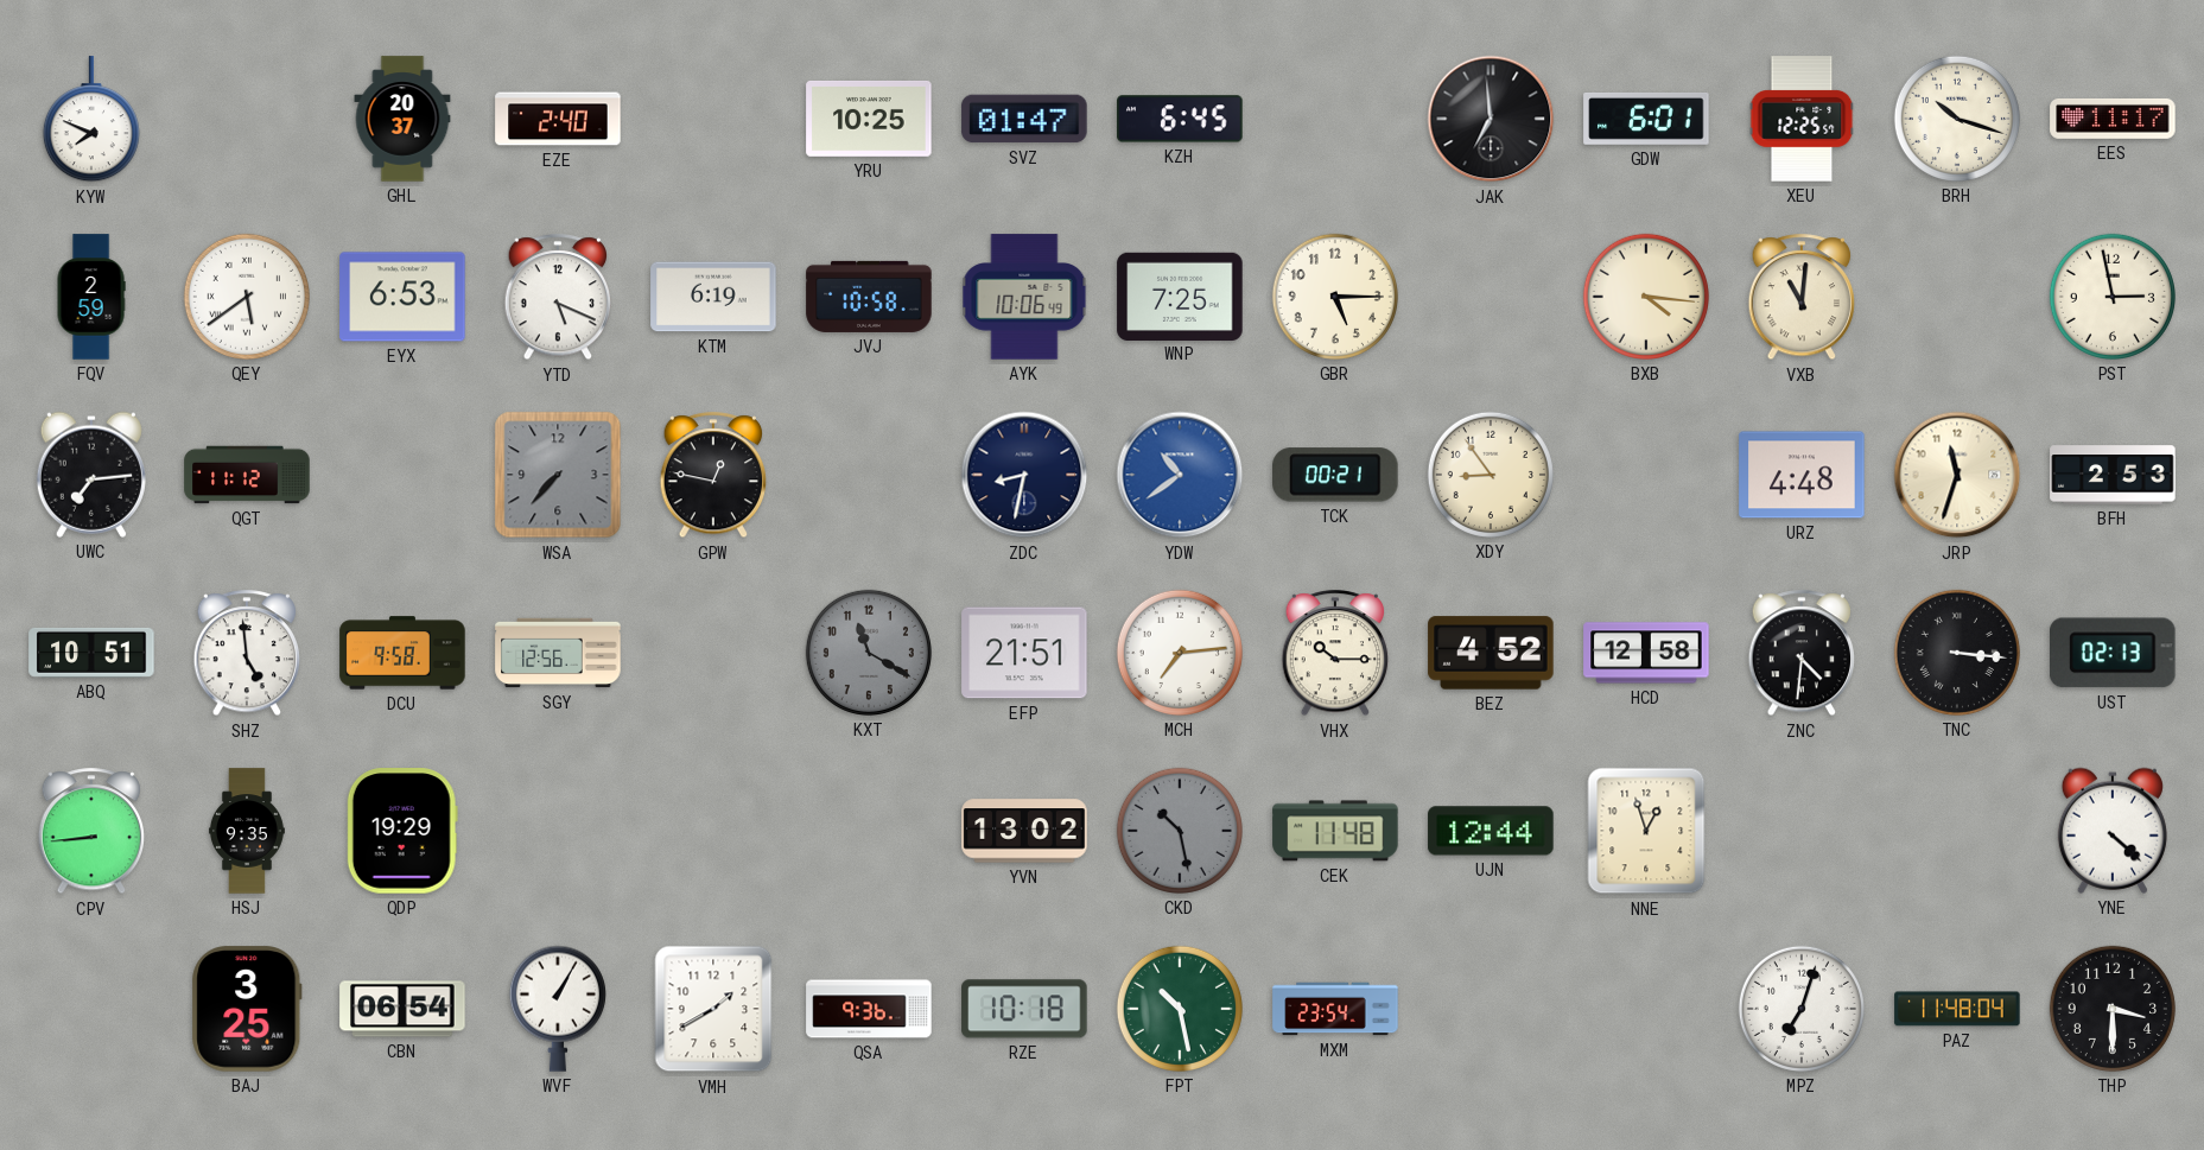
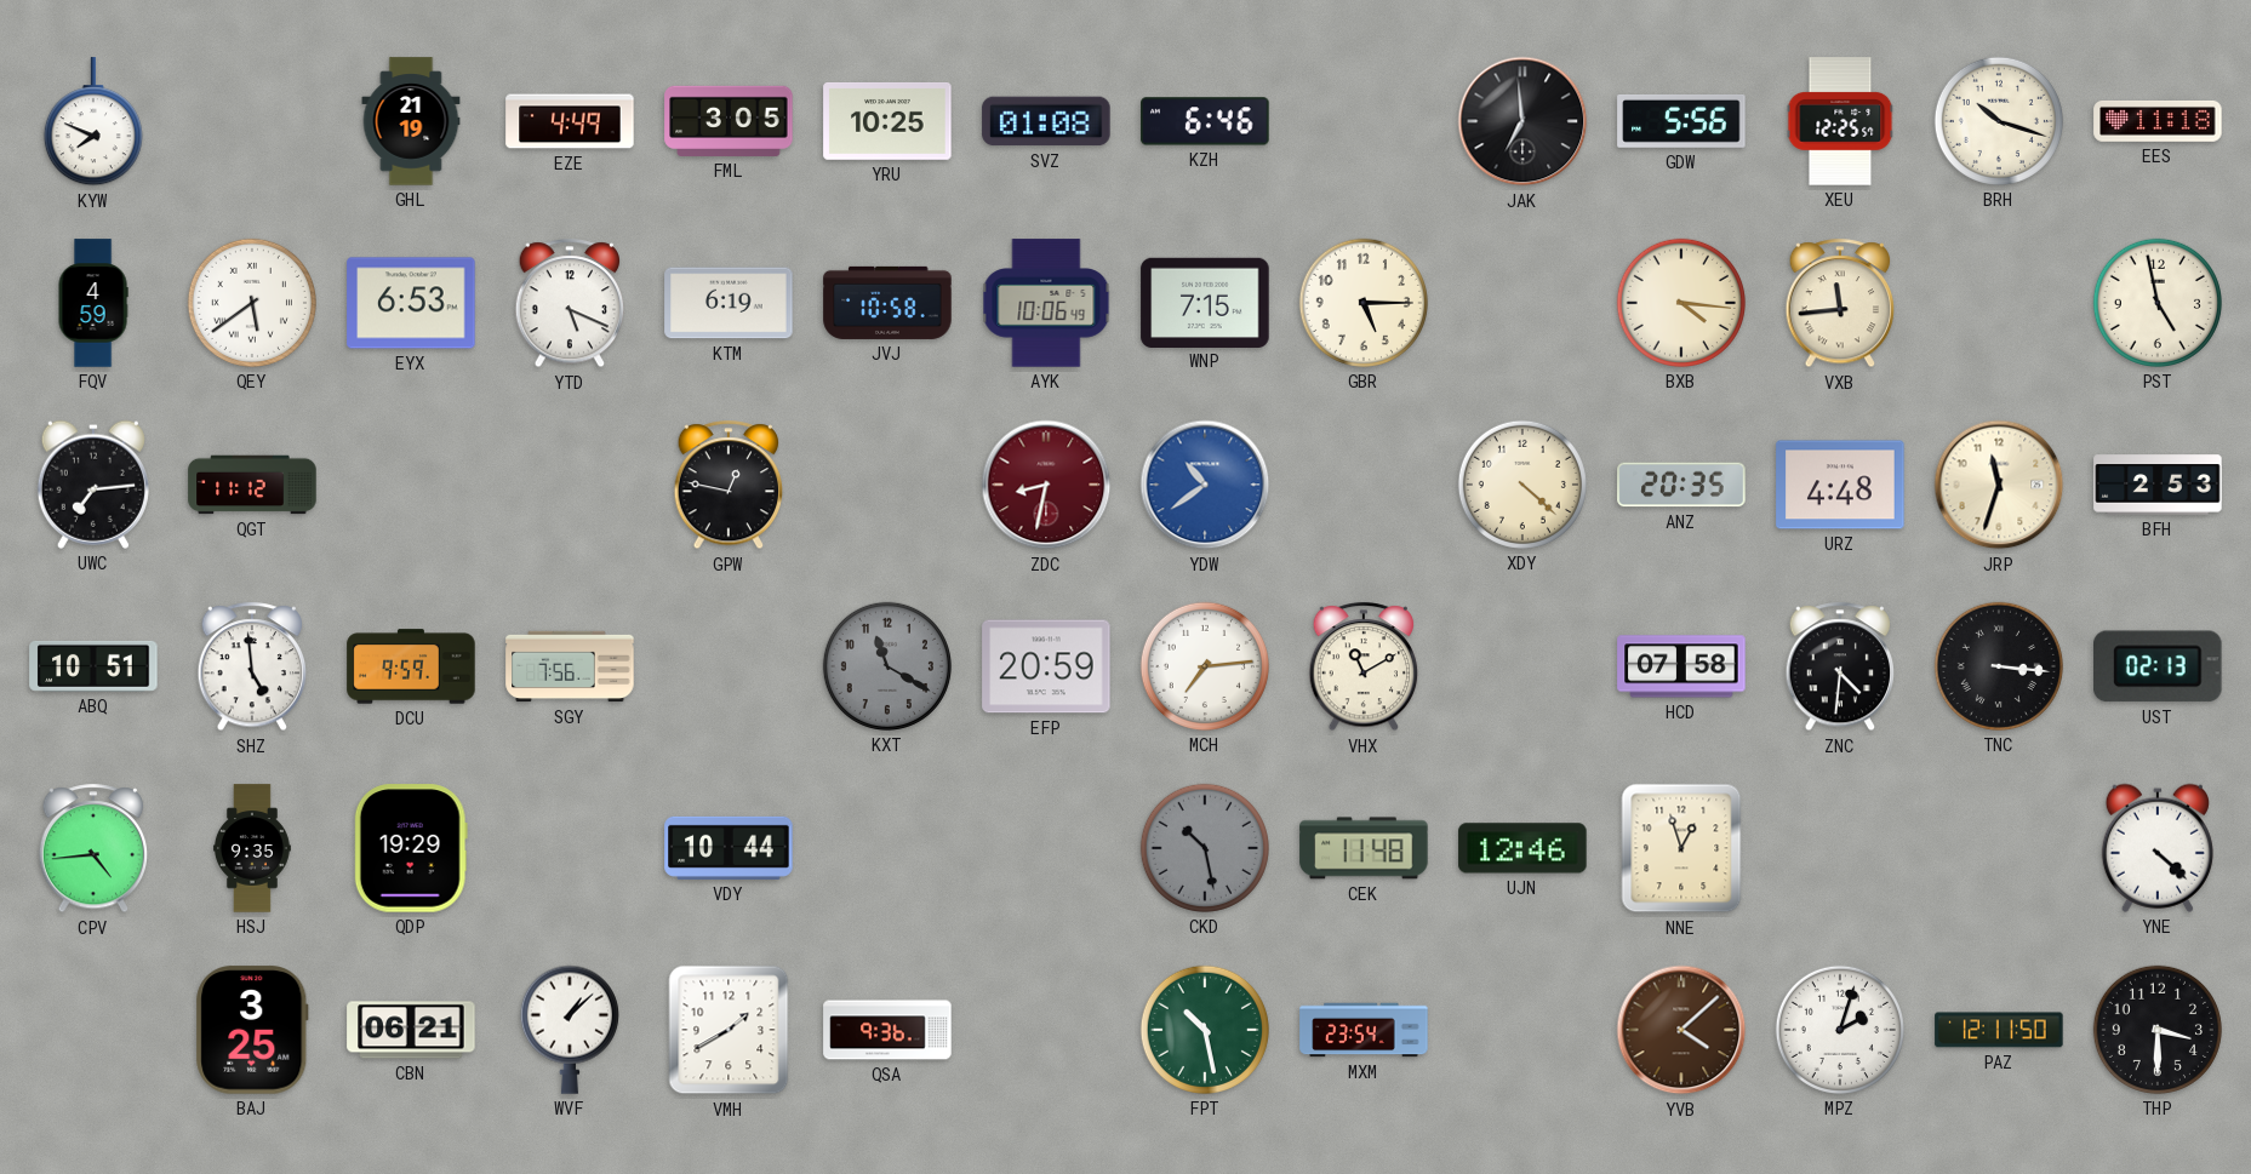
GHL: 20:37 -> 21:19 (411, 121)
EZE: 2:40 -> 4:49 (570, 121)
FML: none -> 3:05 (729, 121)
SVZ: 01:47 -> 01:08 (1046, 121)
KZH: 6:45 -> 6:46 (1205, 121)
GDW: 6:01 -> 5:56 (1681, 121)
EES: 11:17 -> 11:18 (2158, 121)
FQV: 2:59 -> 4:59 (93, 303)
WNP: 7:25 -> 7:15 (1205, 302)
VXB: 11:01 -> 11:44 (1840, 304)
PST: 2:58 -> 4:58 (2158, 303)
WSA: 7:37 -> none (558, 475)
ZDC dial: navy -> burgundy (1046, 485)
TCK: 00:21 -> none (1335, 475)
XDY: 8:54 -> 4:22 (1522, 485)
ANZ: none -> 20:35 (1681, 485)
DCU: 9:58 -> 9:59 (411, 666)
SGY: 12:56 -> 7:56 (570, 666)
EFP: 21:51 -> 20:59 (1046, 666)
VHX: 10:15 -> 11:10 (1364, 668)
BEZ: 4:52 -> none (1491, 653)
HCD: 12:58 -> 07:58 (1681, 666)
CPV: 8:44 -> 4:44 (93, 849)
VDY: none -> 10:44 (729, 848)
YVN: 13:02 -> none (1024, 831)
UJN: 12:44 -> 12:46 (1522, 848)
CBN: 06:54 -> 06:21 (411, 1030)
WVF: 1:05 -> 1:08 (570, 1030)
RZE: 10:18 -> none (1024, 1009)
YVB: none -> 4:08 (1681, 1030)
MPZ: 7:03 -> 2:03 (1840, 1030)
PAZ: 11:48 -> 12:11 (1999, 1030)
